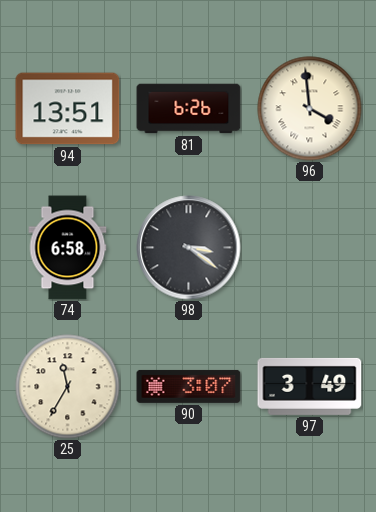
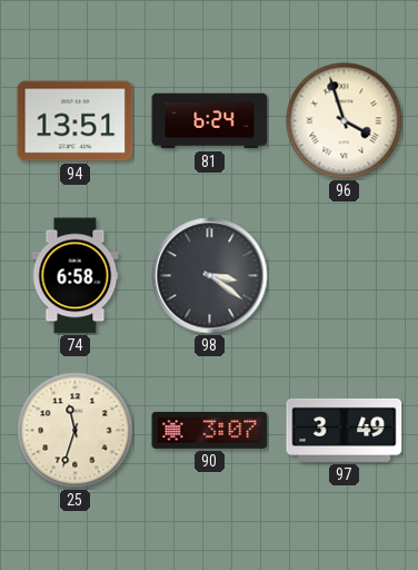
81: 6:26 -> 6:24 (210, 121)
96: 3:59 -> 3:57 (345, 121)
25: 11:35 -> 11:33 (76, 431)
